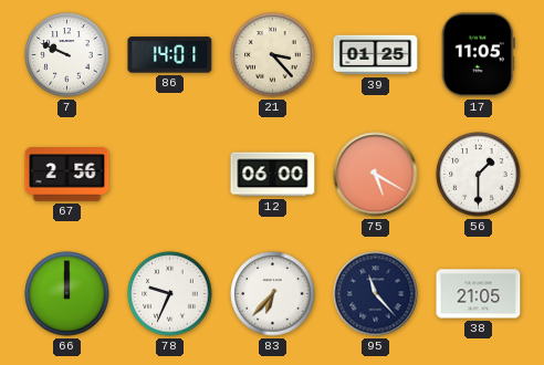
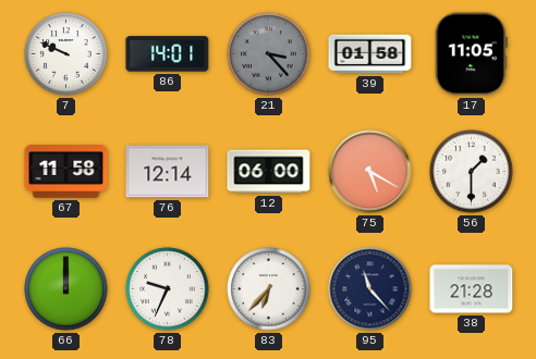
21 dial: cream -> grey (269, 54)
39: 01:25 -> 01:58 (370, 54)
67: 2:56 -> 11:58 (66, 172)
76: none -> 12:14 (168, 172)
38: 21:05 -> 21:28 (472, 289)
